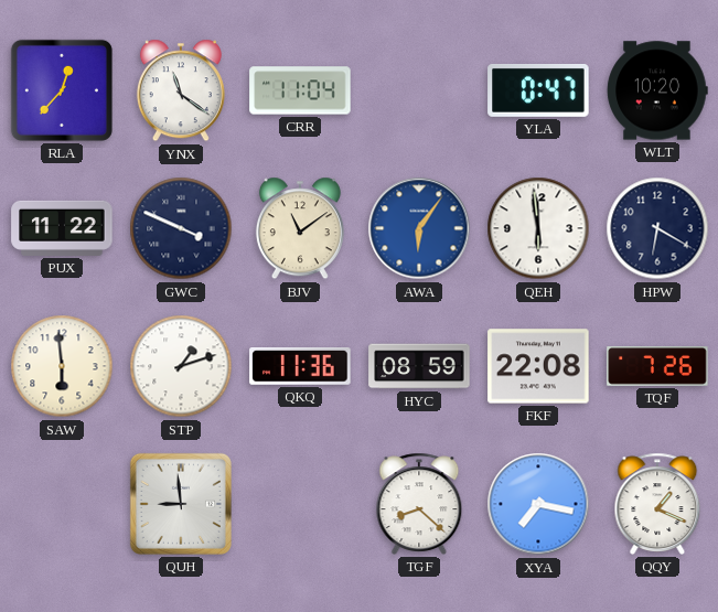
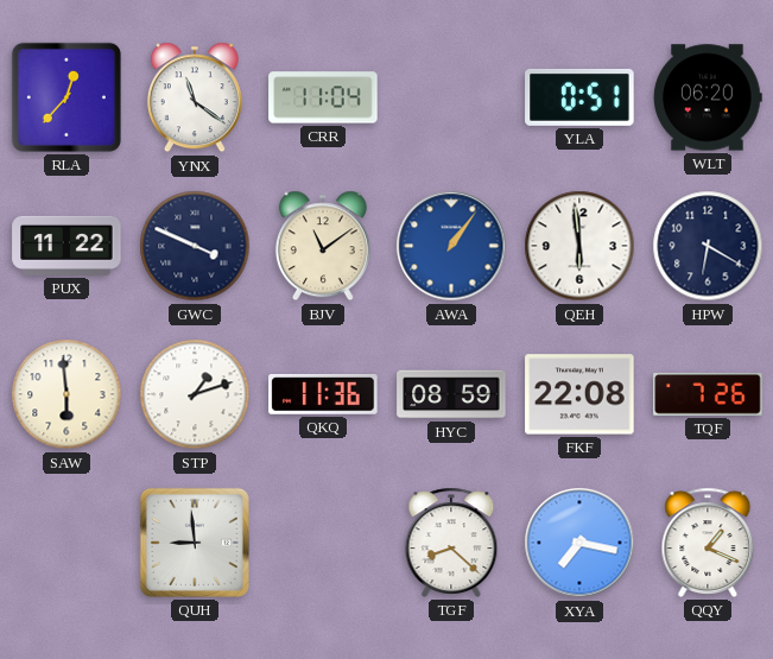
YLA: 0:47 -> 0:51 (579, 97)
WLT: 10:20 -> 06:20 (708, 97)
AWA: 6:06 -> 1:06 (451, 246)
